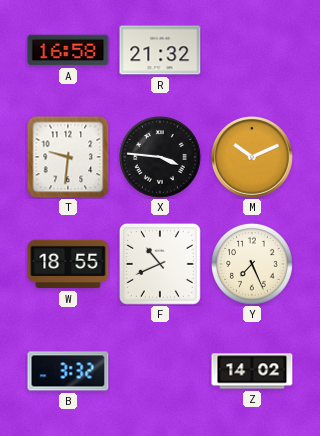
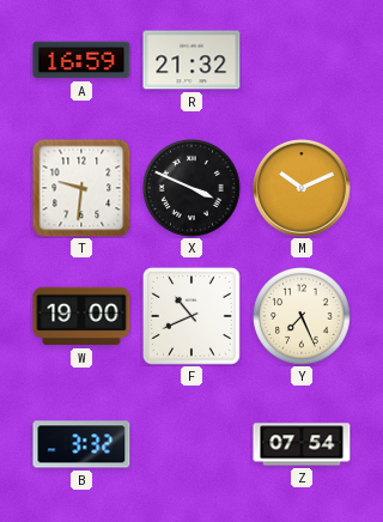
A: 16:58 -> 16:59 (81, 60)
X: 3:46 -> 3:49 (191, 188)
W: 18:55 -> 19:00 (81, 316)
Z: 14:02 -> 07:54 (302, 444)
